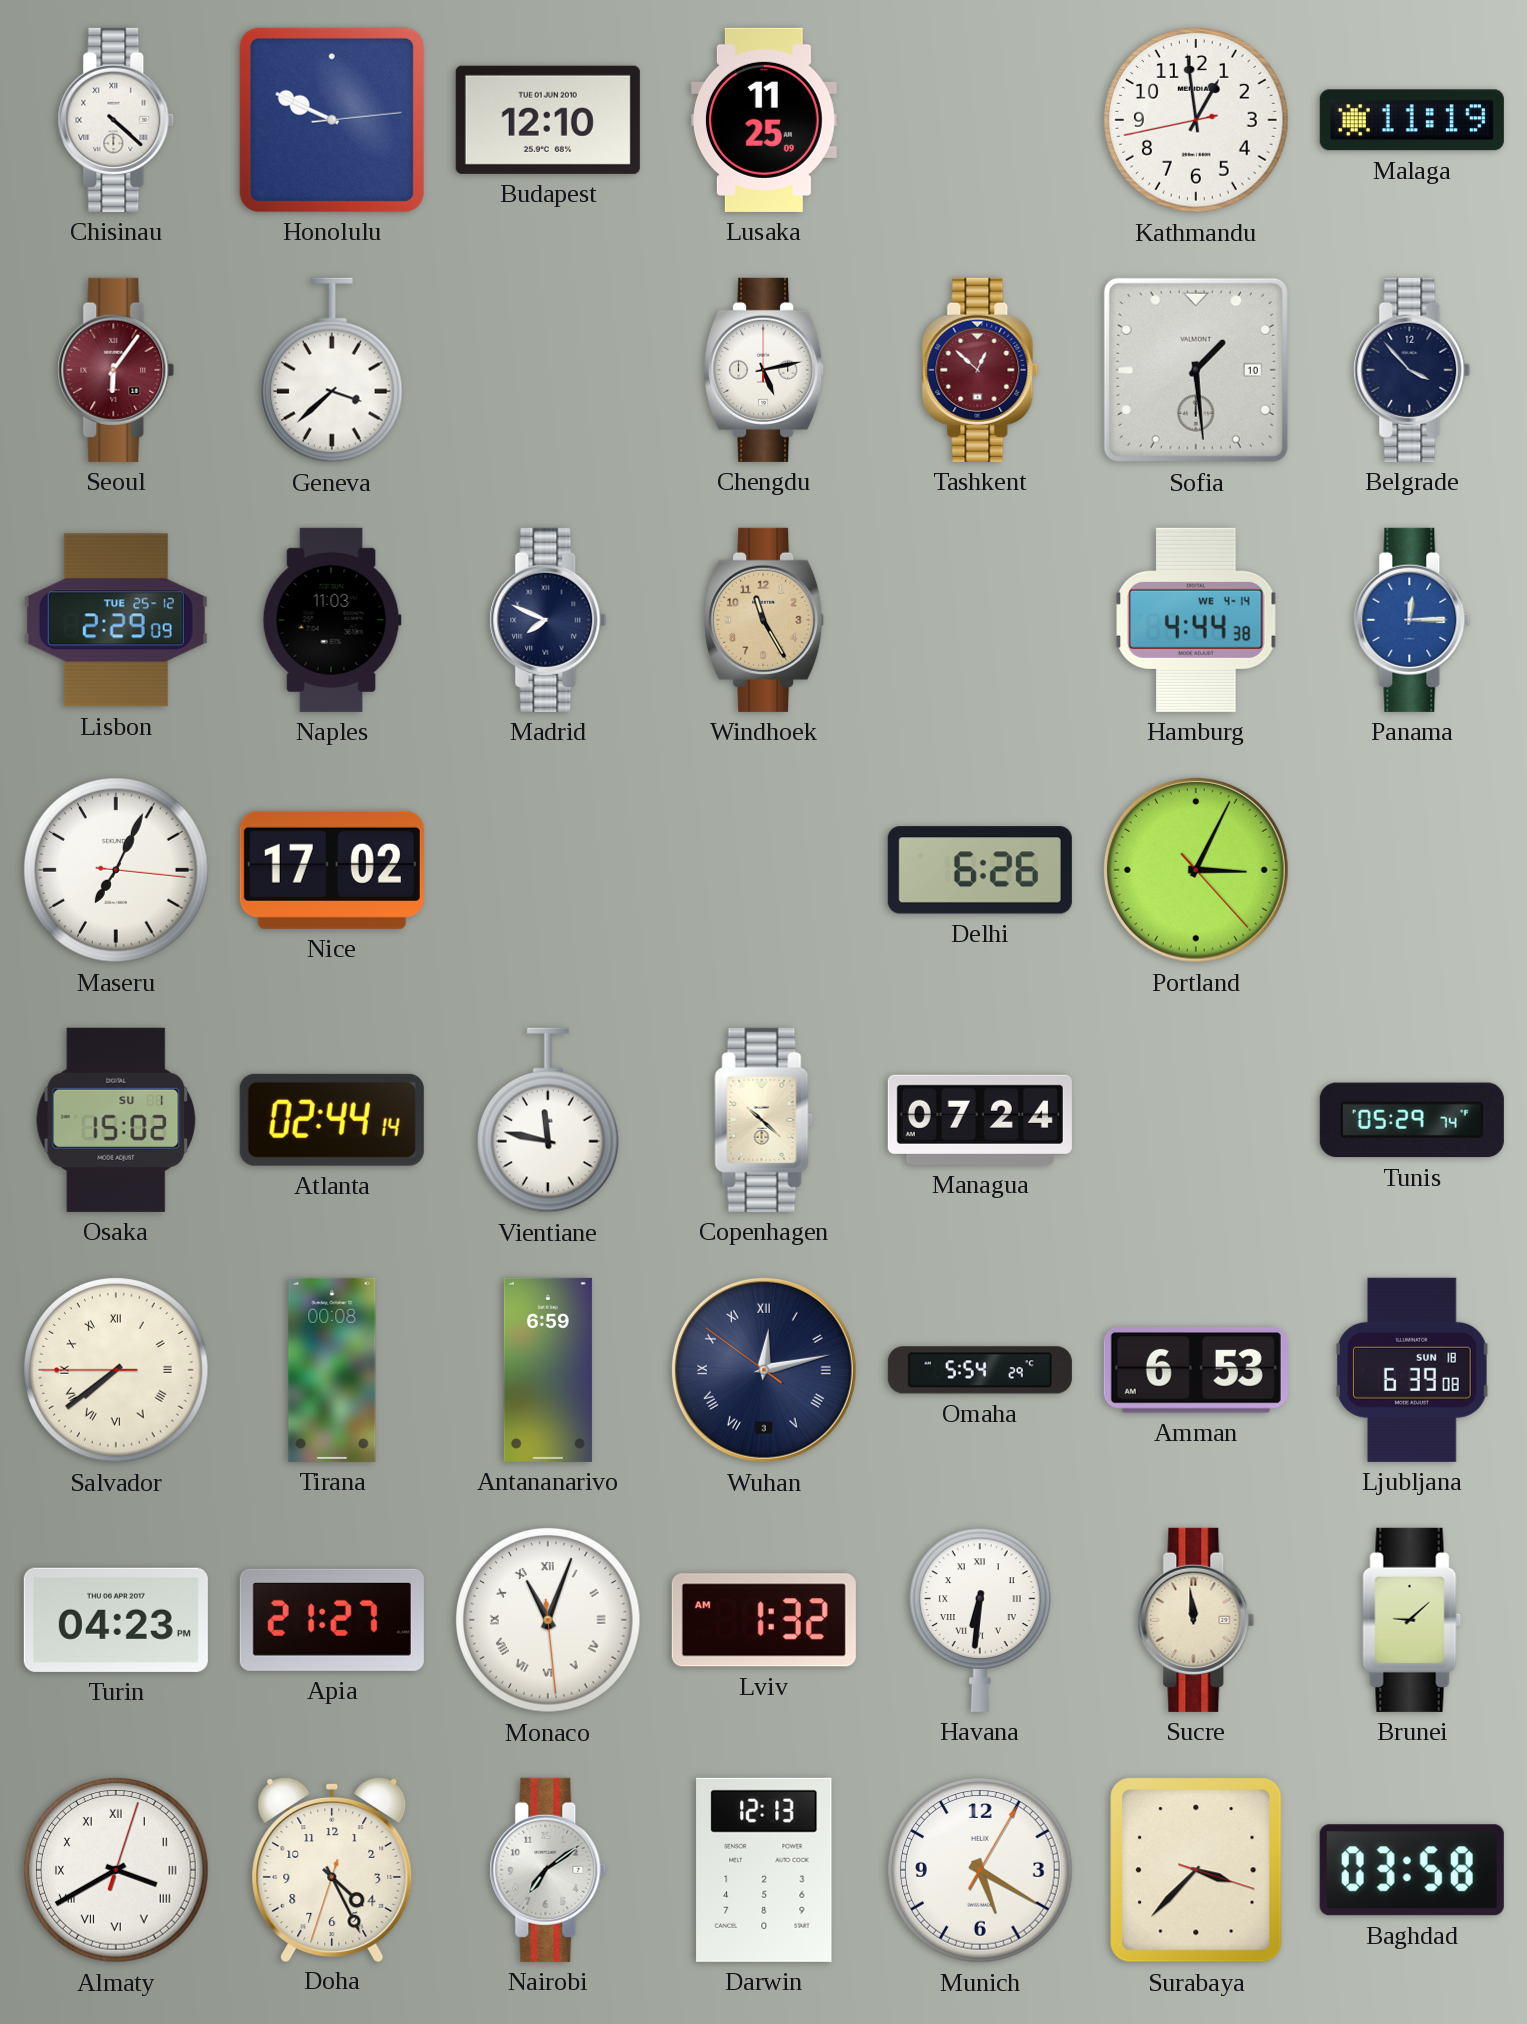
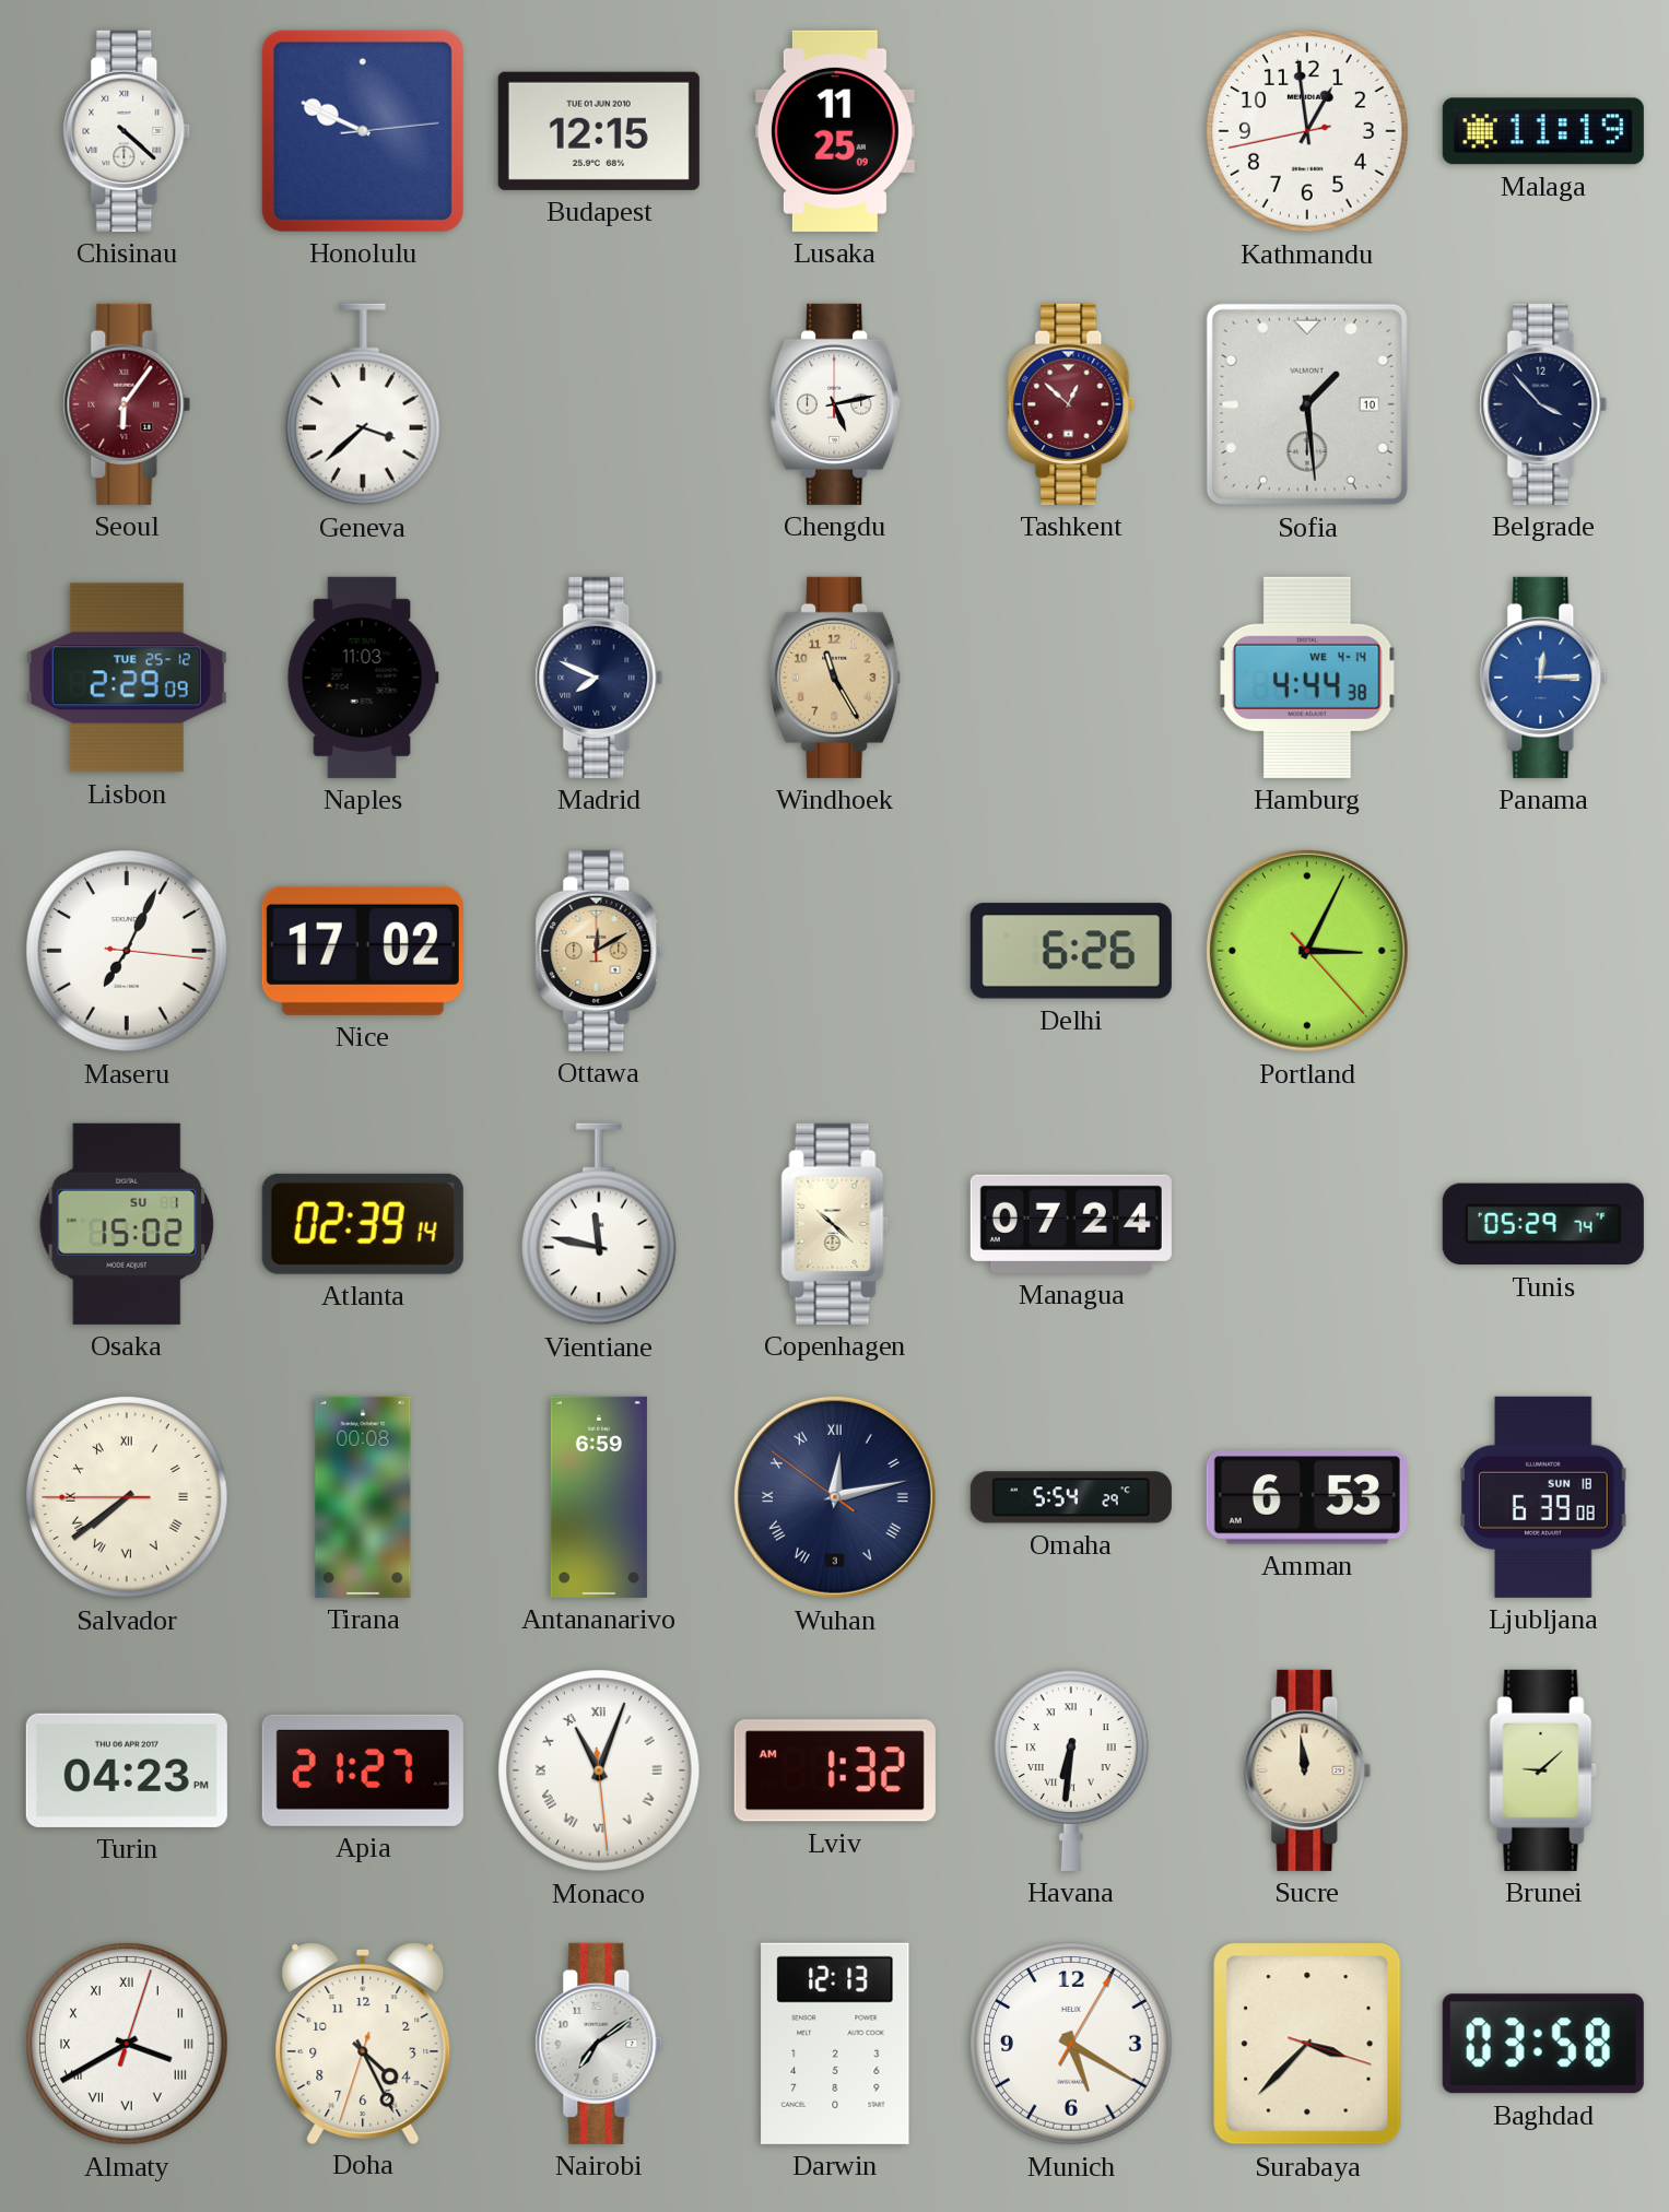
Budapest: 12:10 -> 12:15 (599, 131)
Ottawa: none -> 12:10 (599, 951)
Atlanta: 02:44 -> 02:39 (363, 1224)
